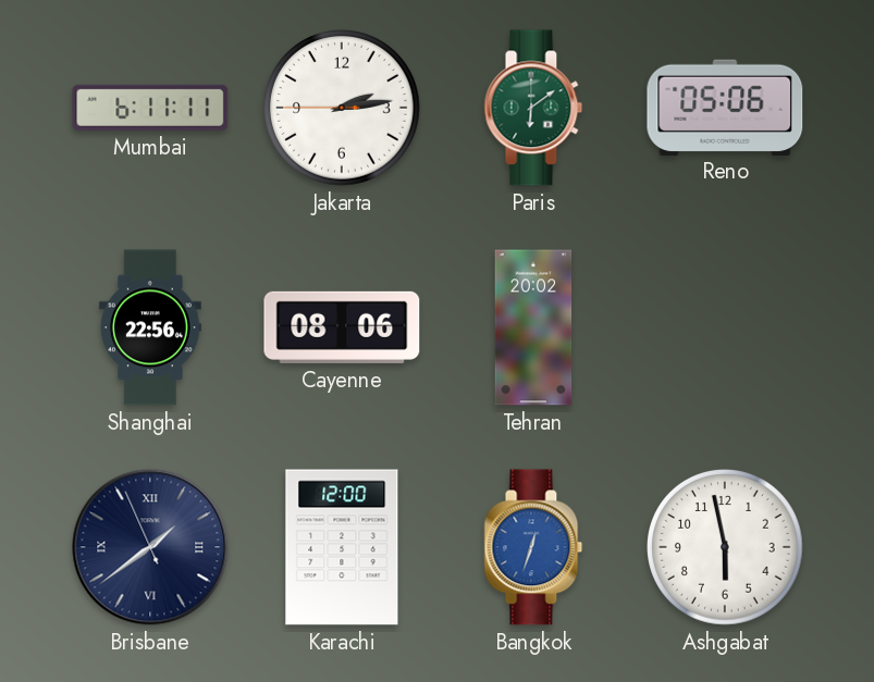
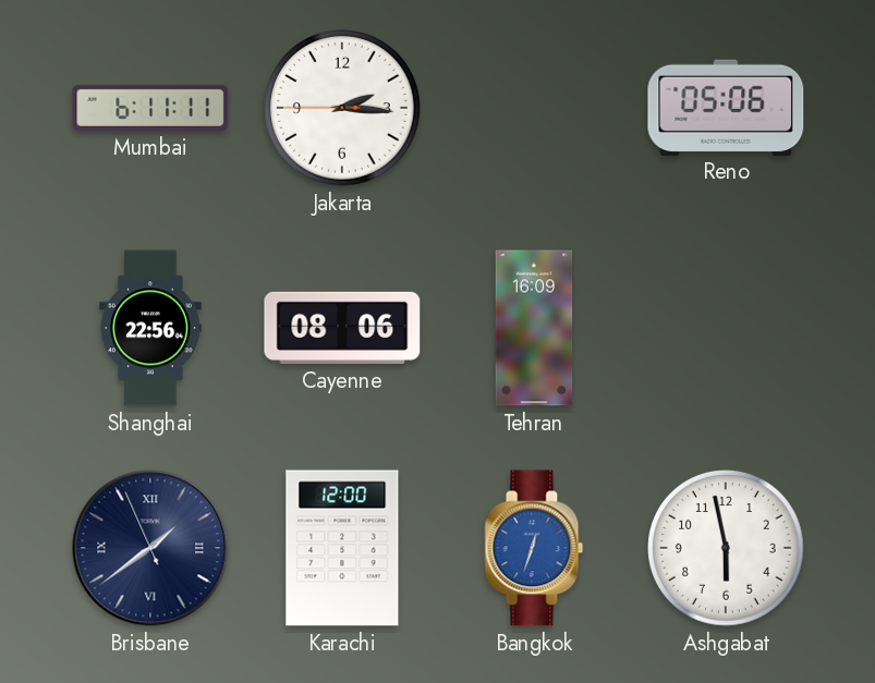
Jakarta: 2:13 -> 2:15 (343, 109)
Paris: 6:09 -> none (533, 108)
Tehran: 20:02 -> 16:09 (534, 328)
